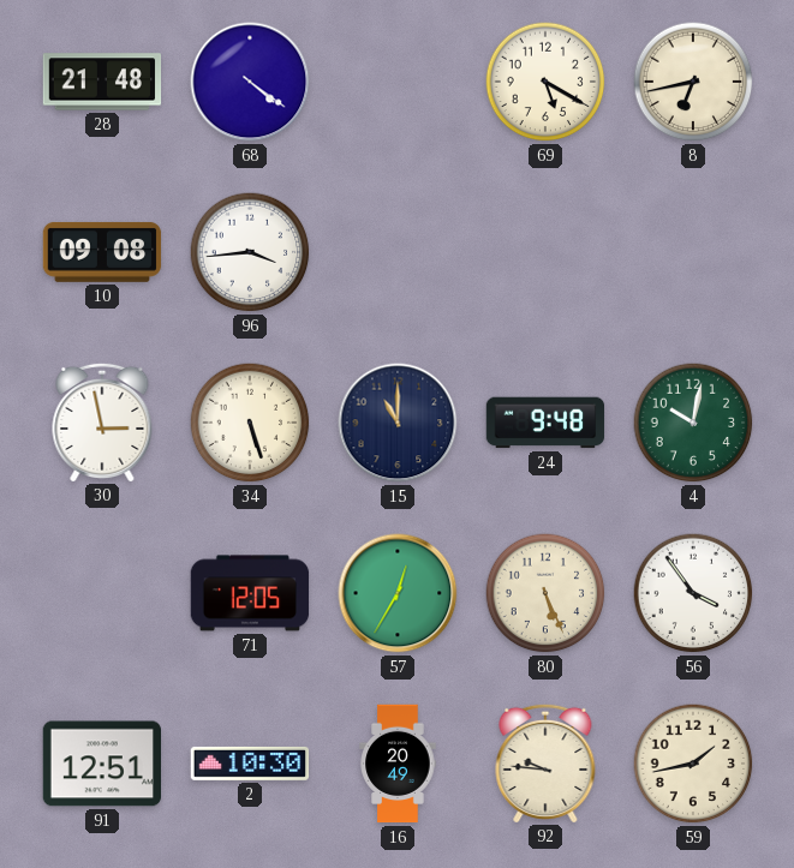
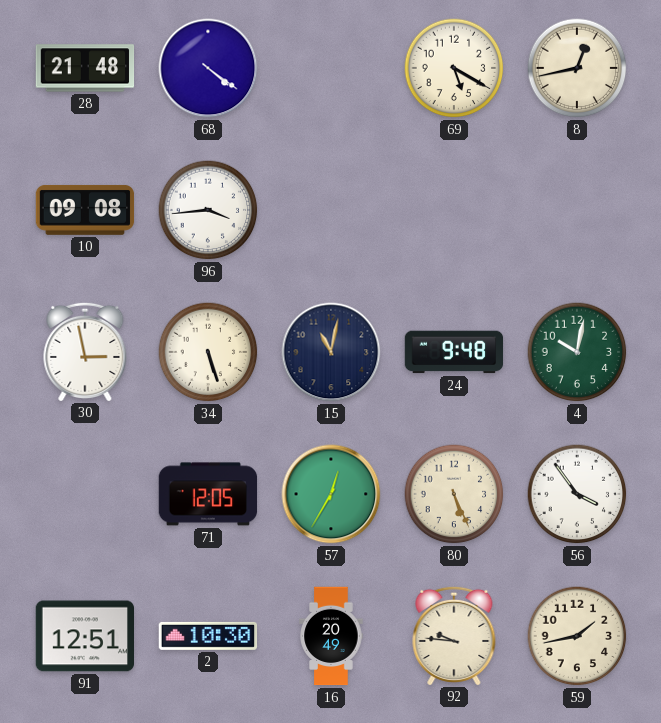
8: 6:43 -> 12:43 (577, 68)
15: 11:00 -> 11:02 (331, 352)
